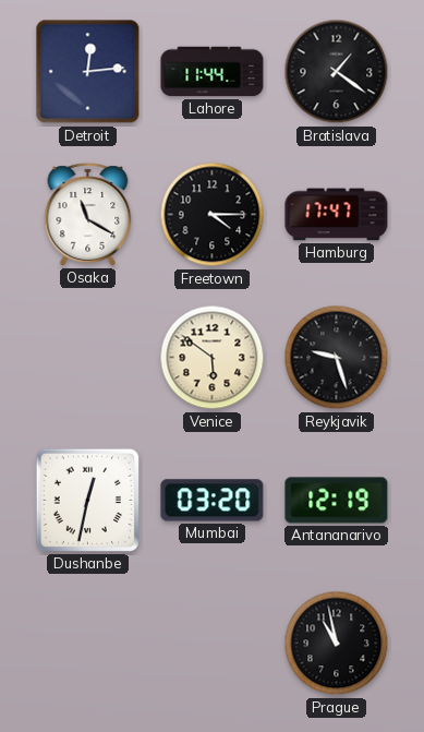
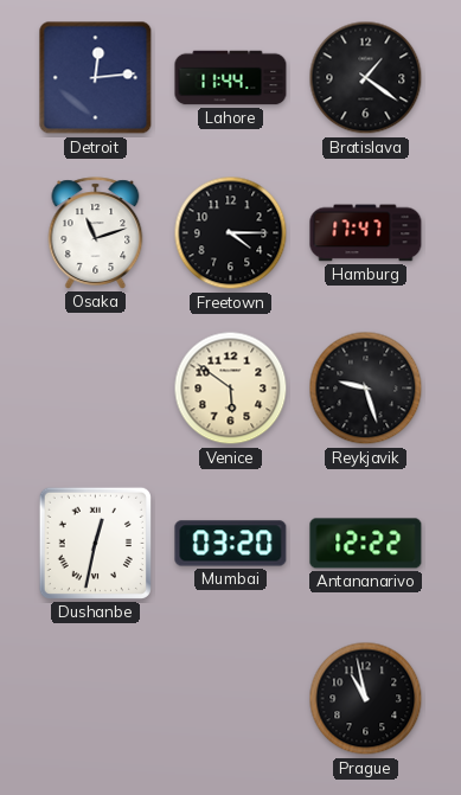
Osaka: 11:20 -> 11:12 (96, 233)
Antananarivo: 12:19 -> 12:22 (366, 544)
